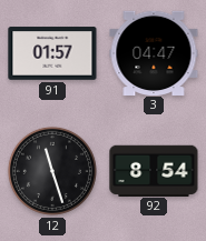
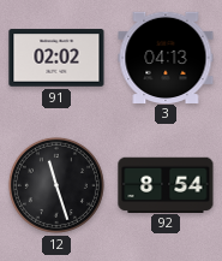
91: 01:57 -> 02:02 (56, 58)
3: 04:47 -> 04:13 (166, 57)
